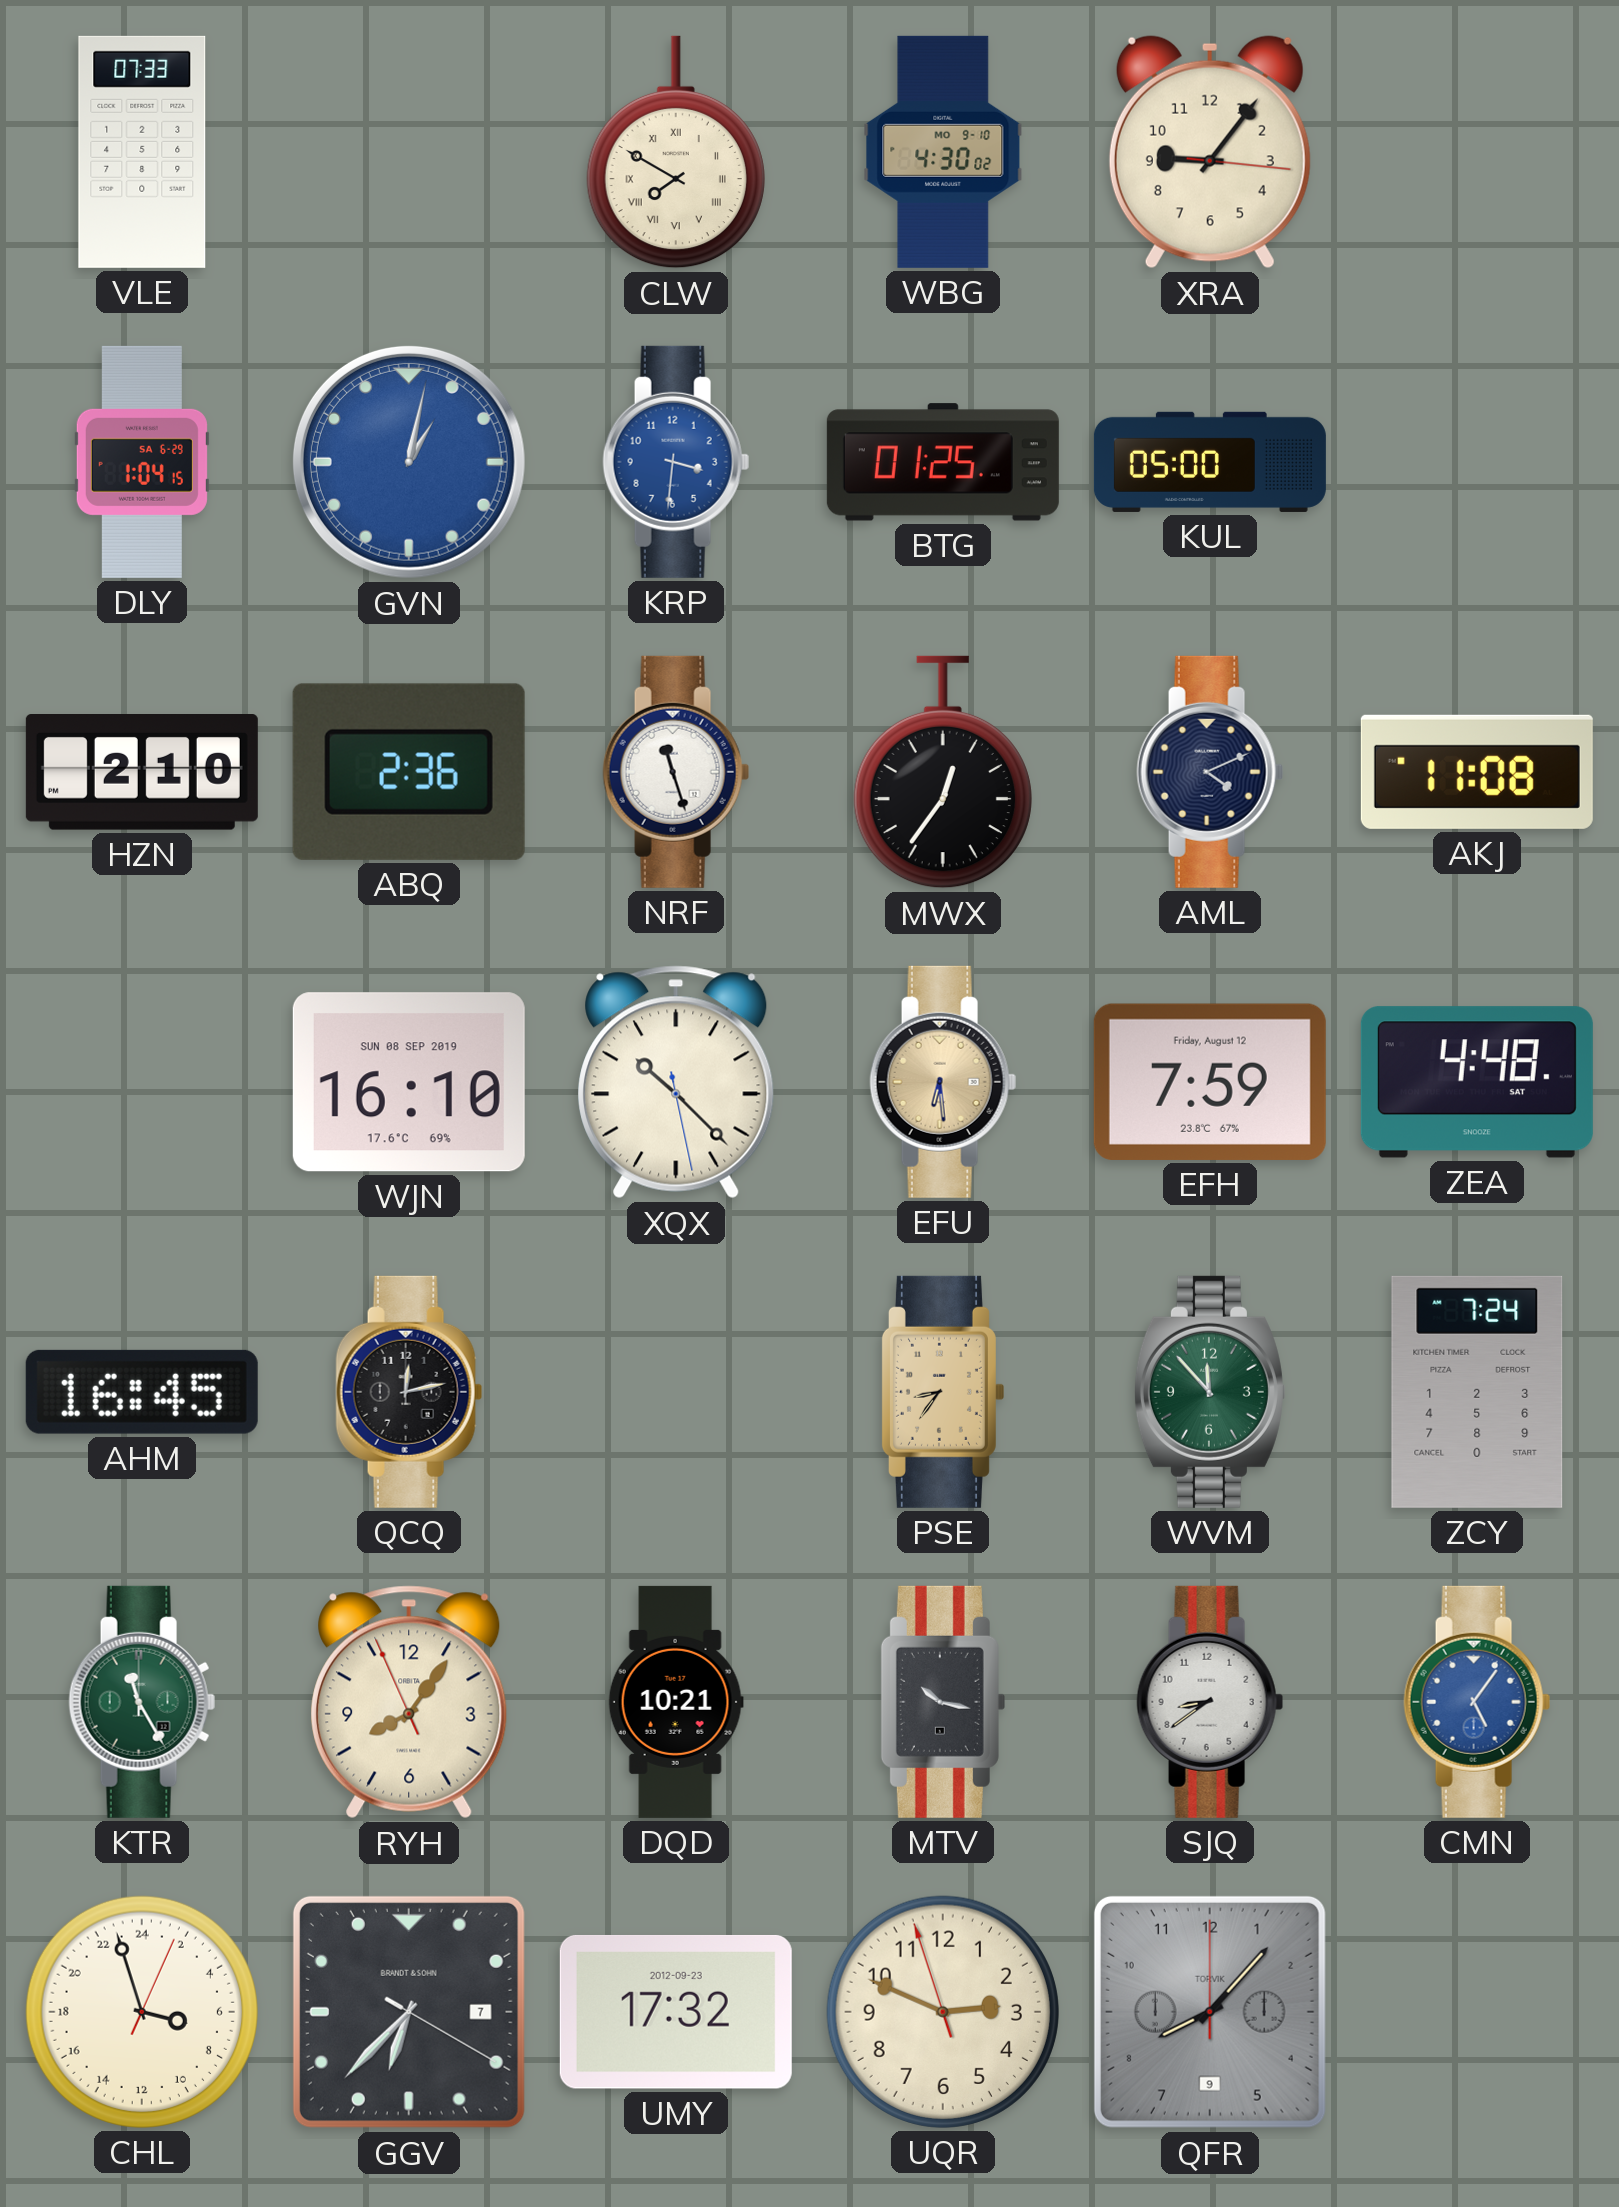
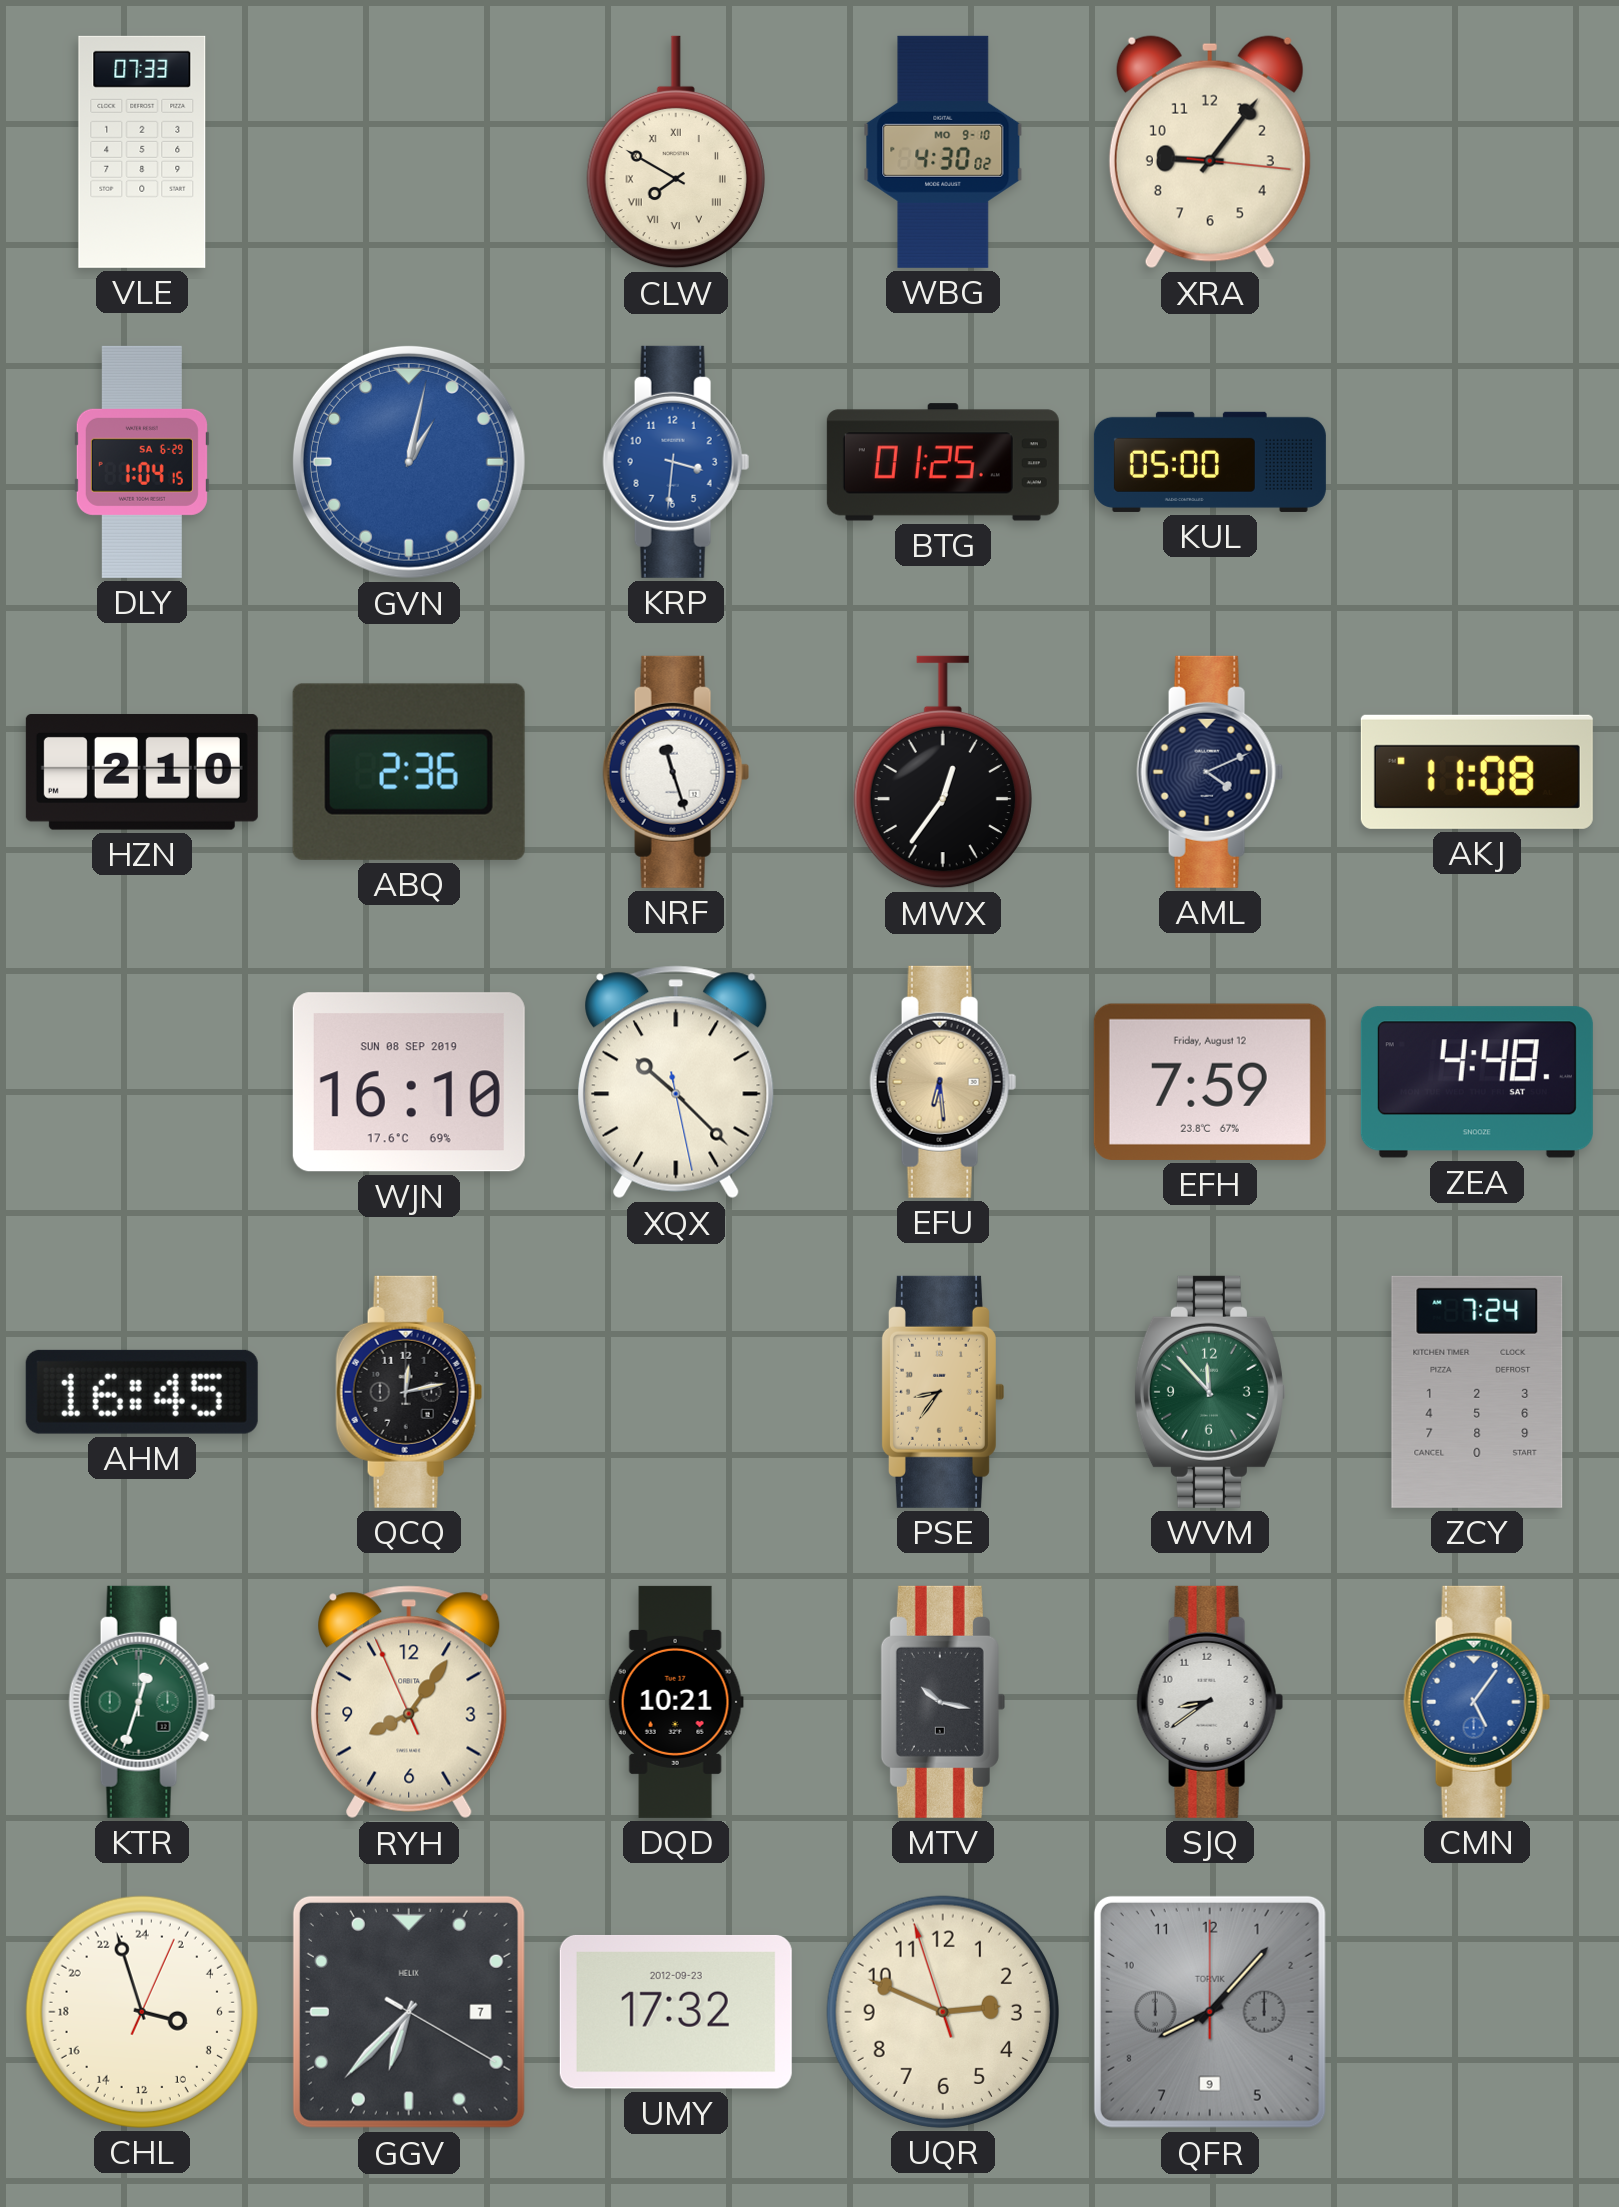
KTR: 11:25 -> 12:33 (142, 1702)
GGV brand: BRANDT & SOHN -> HELIX (409, 2012)
